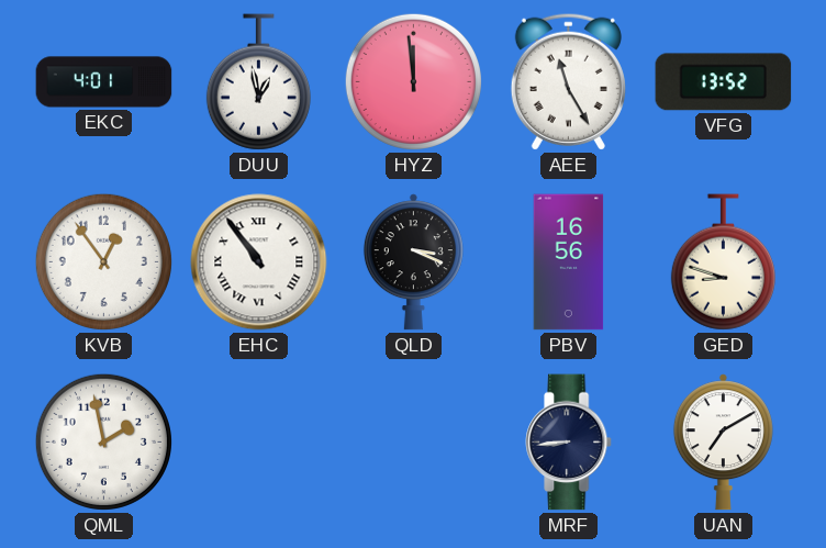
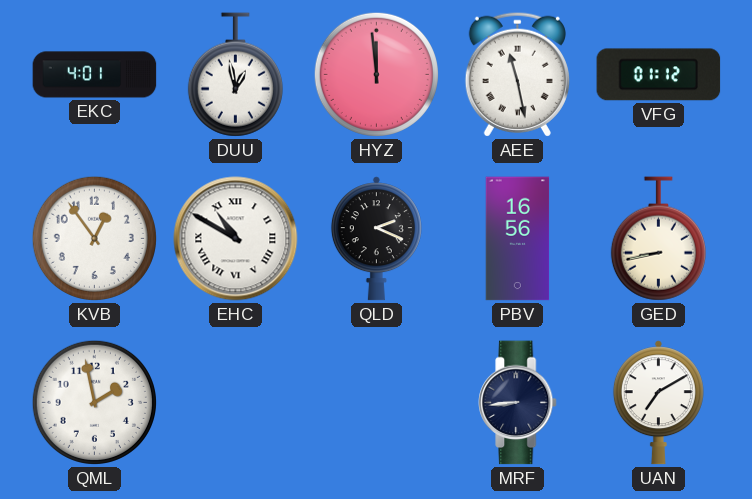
AEE: 11:25 -> 11:28 (517, 74)
VFG: 13:52 -> 01:12 (659, 75)
EHC: 10:54 -> 10:50 (236, 239)
QLD: 3:19 -> 2:19 (376, 239)
GED: 8:48 -> 8:43 (658, 239)
